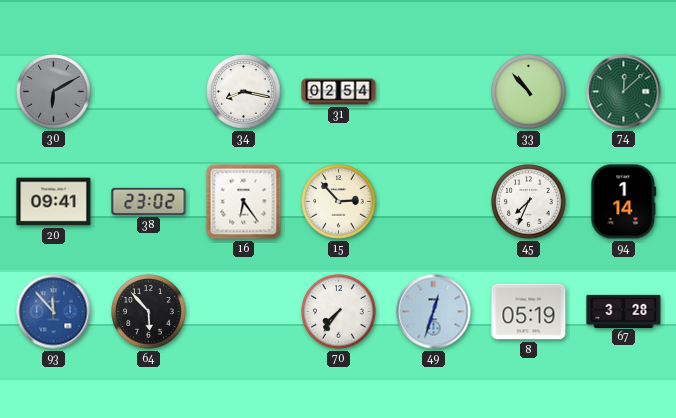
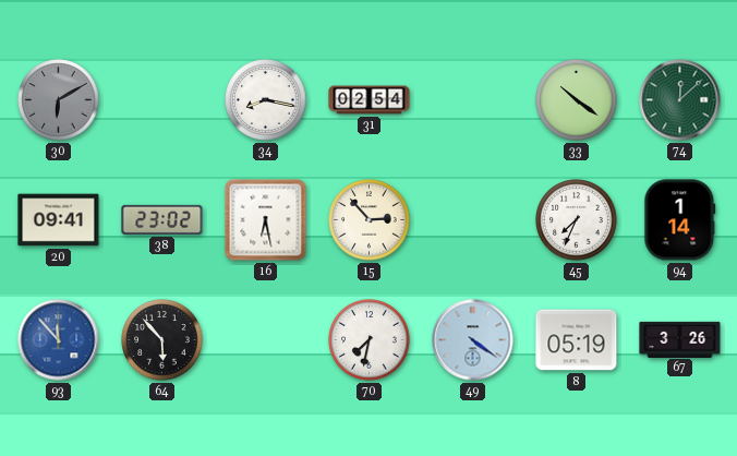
33: 10:53 -> 10:21 (577, 100)
16: 6:24 -> 6:28 (266, 220)
70: 7:36 -> 7:32 (370, 340)
49: 12:33 -> 4:21 (473, 340)
67: 3:28 -> 3:26 (680, 339)
